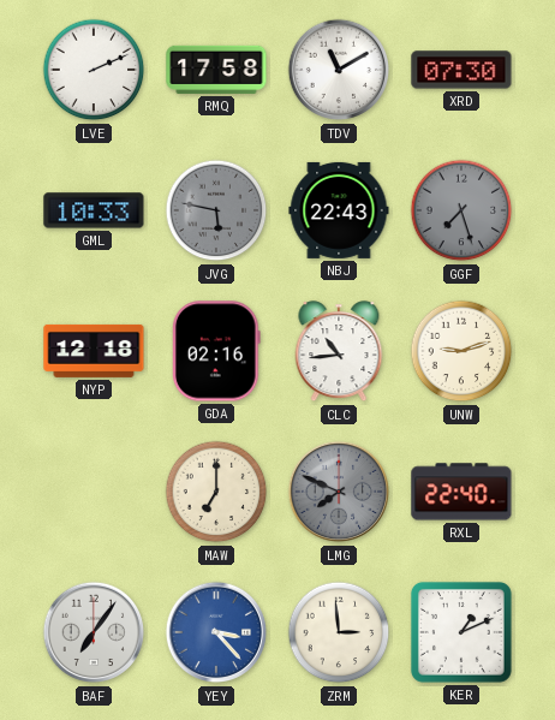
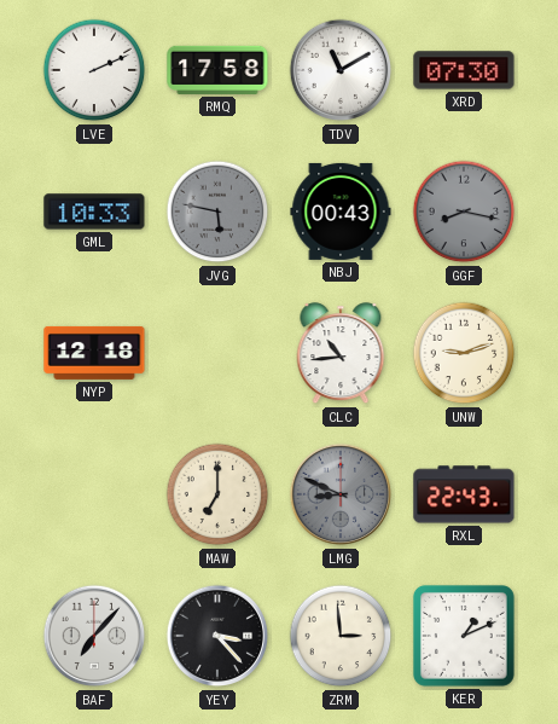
NBJ: 22:43 -> 00:43 (341, 212)
GGF: 7:27 -> 8:17 (464, 212)
GDA: 02:16 -> none (216, 351)
LMG: 7:49 -> 8:49 (341, 494)
RXL: 22:40 -> 22:43 (464, 494)
BAF: 7:06 -> 7:07 (94, 636)
YEY dial: blue -> black (217, 636)
